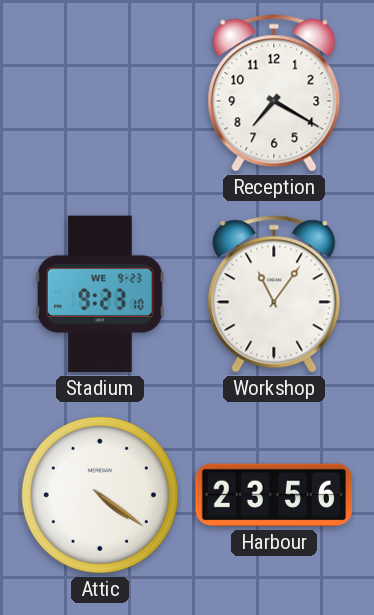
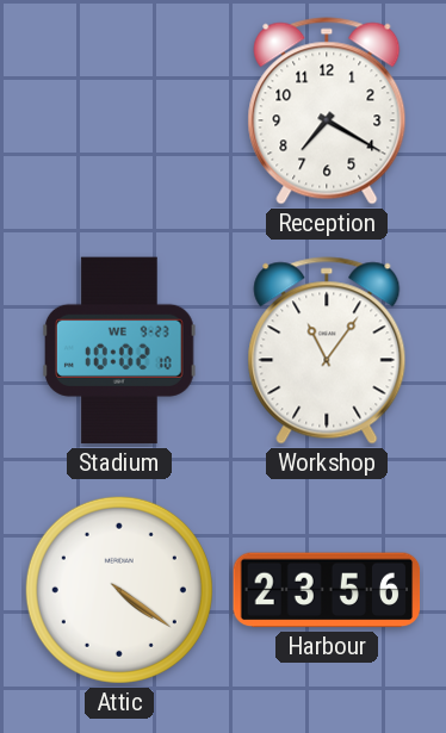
Stadium: 9:23 -> 10:02 (119, 350)
